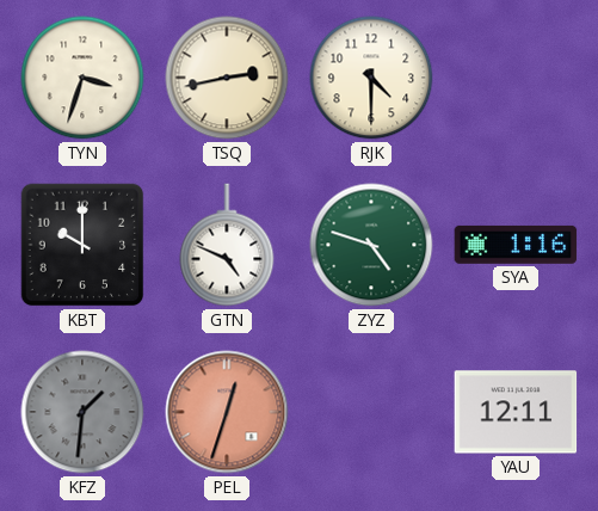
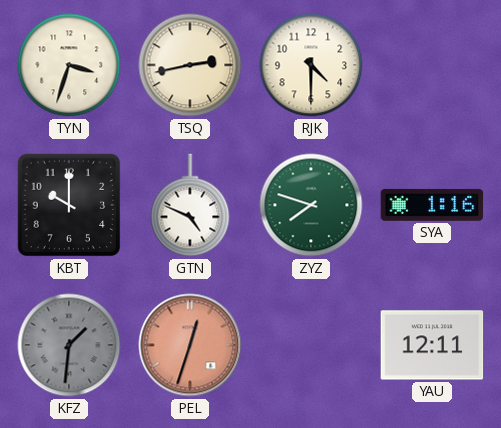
ZYZ: 4:48 -> 7:48 (311, 205)
